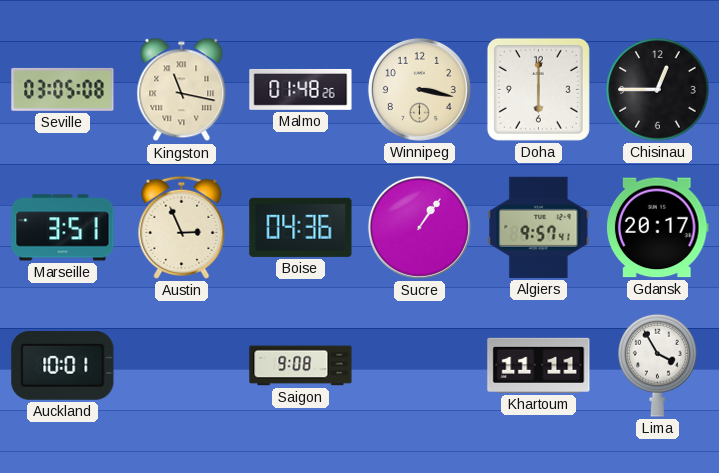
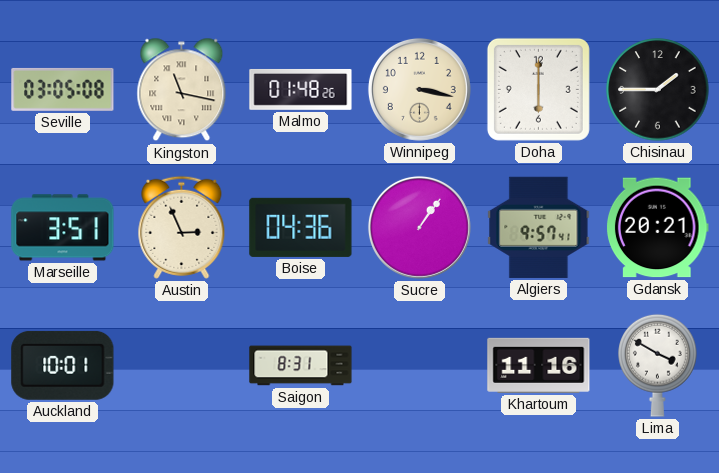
Chisinau: 12:45 -> 1:45 (658, 90)
Gdansk: 20:17 -> 20:21 (657, 228)
Saigon: 9:08 -> 8:31 (301, 366)
Khartoum: 11:11 -> 11:16 (539, 365)
Lima: 3:55 -> 3:50 (658, 365)
